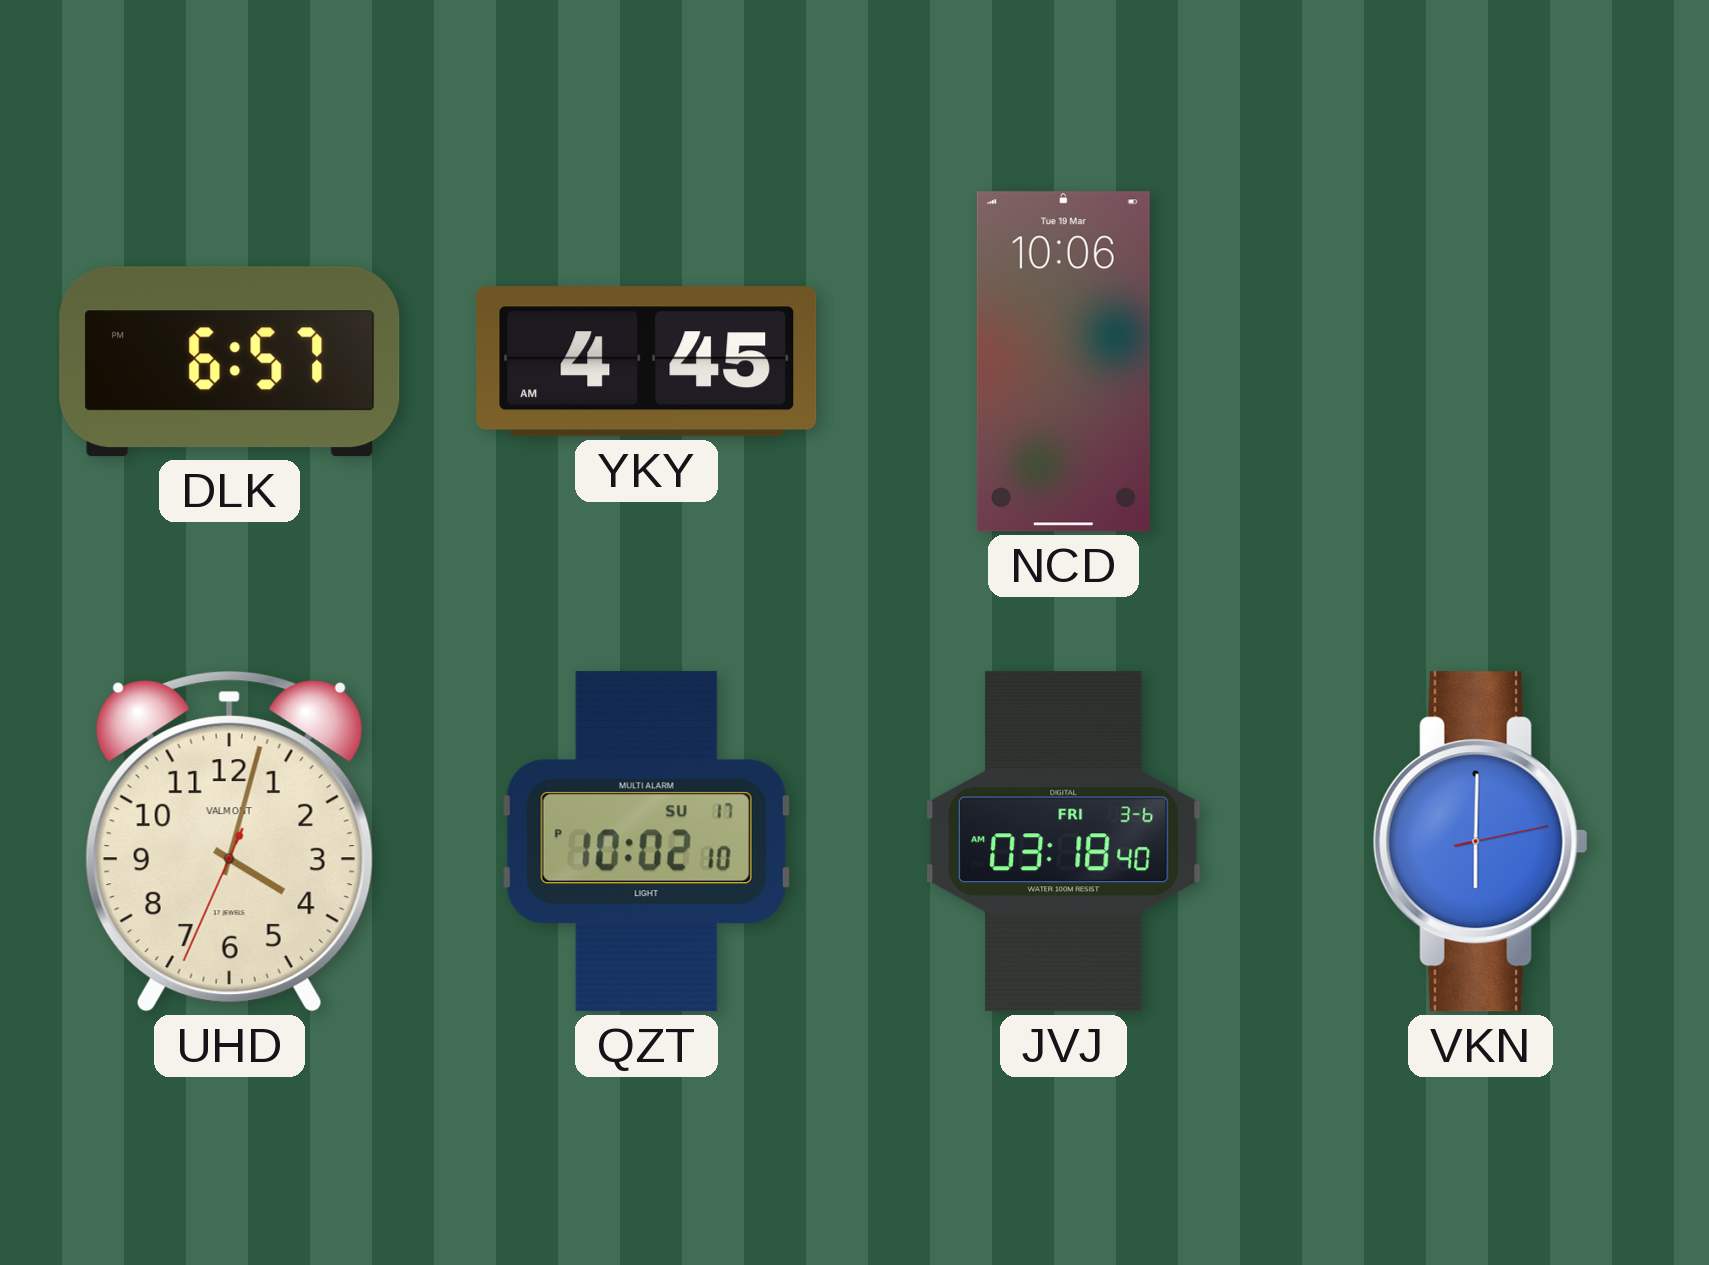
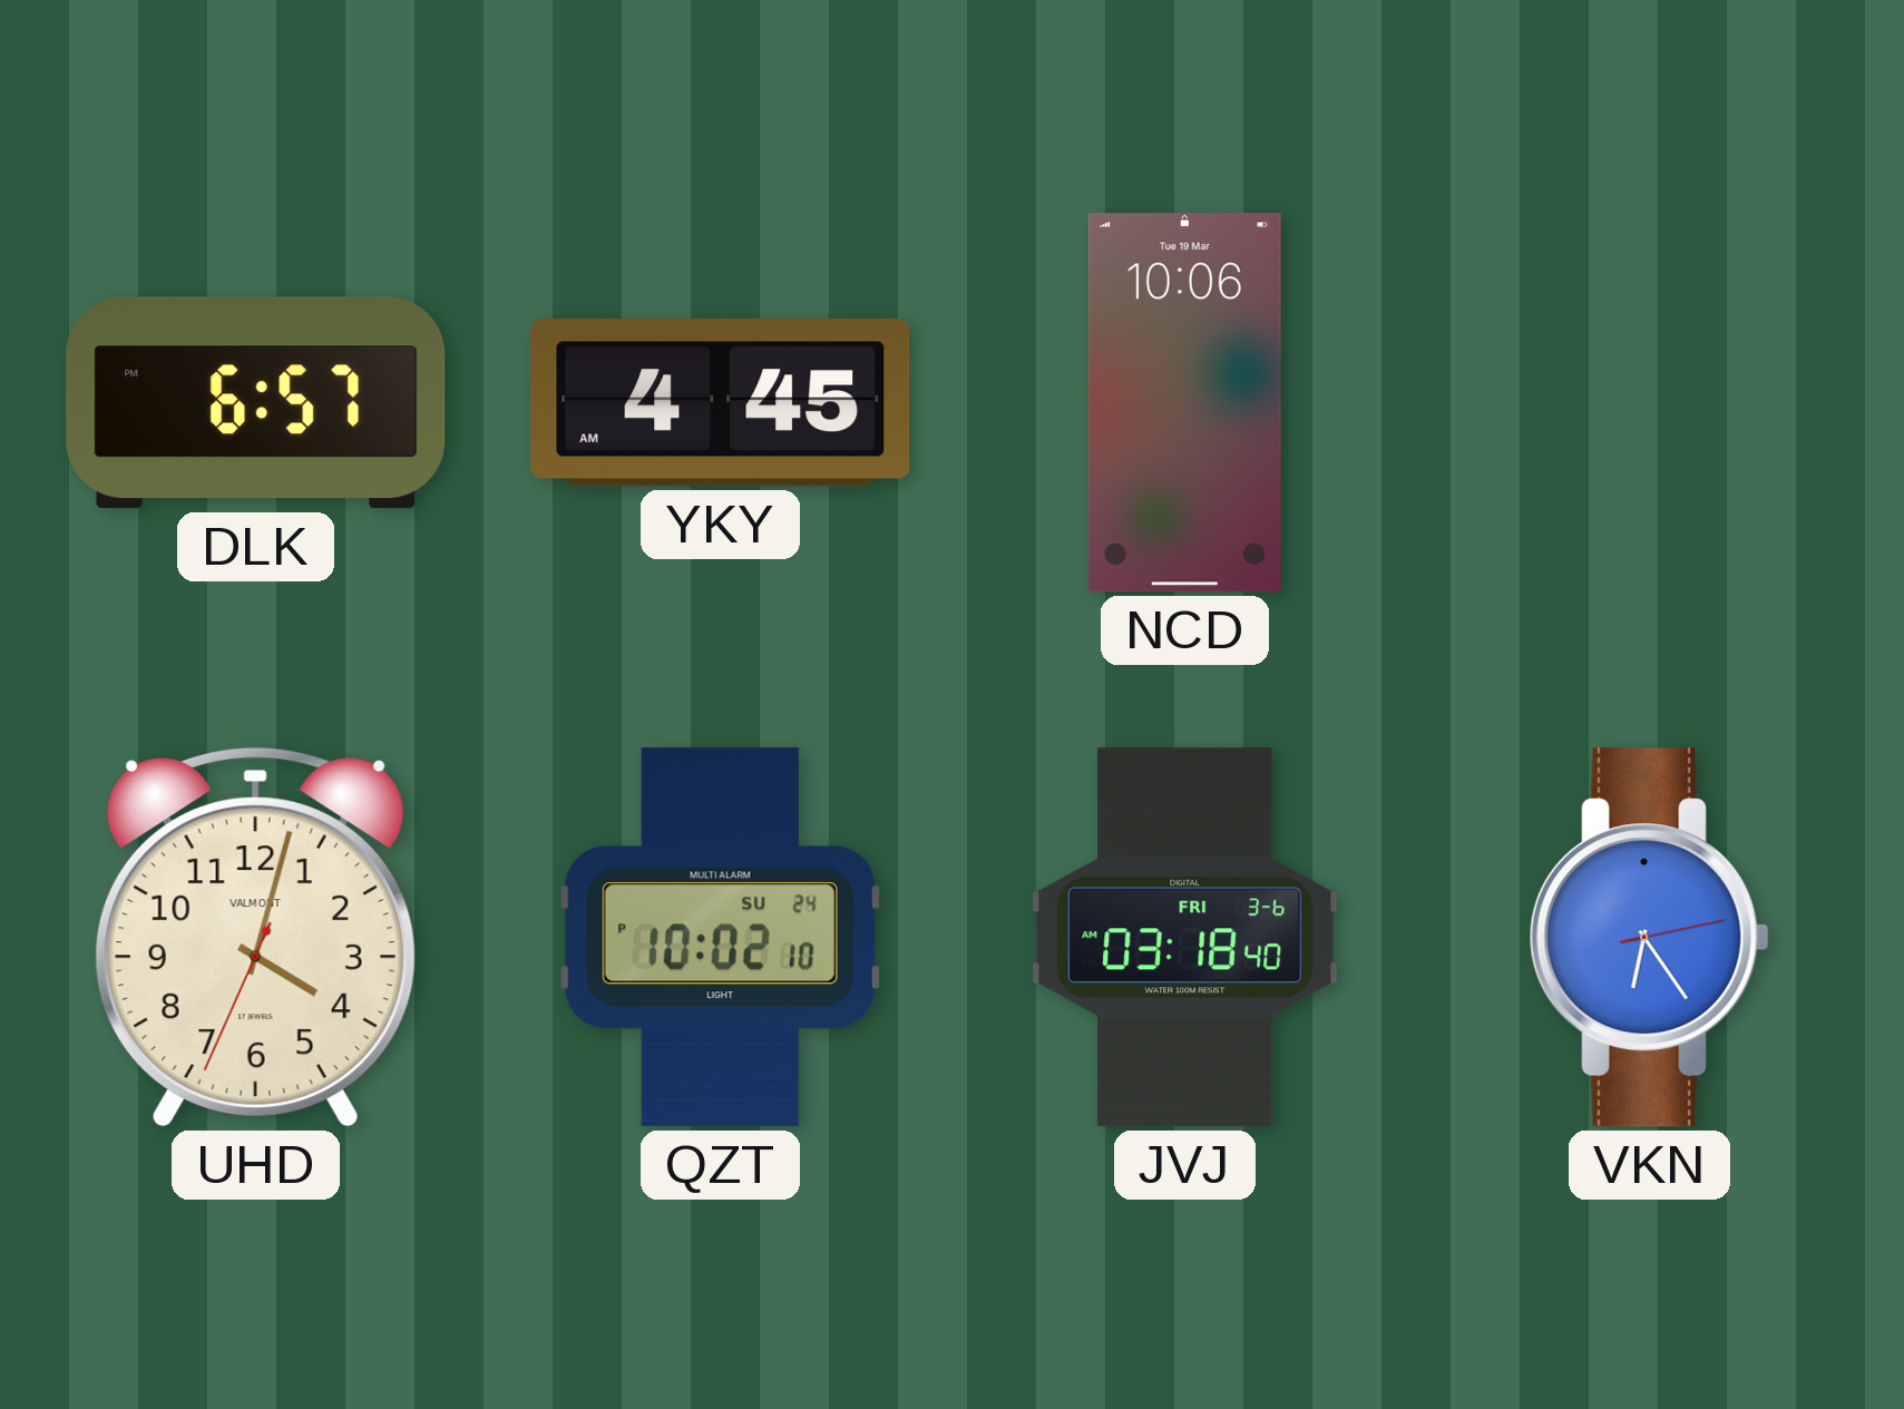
QZT date: SU 17 -> SU 24 (720, 938)
VKN: 6:00 -> 6:24 (1649, 938)
